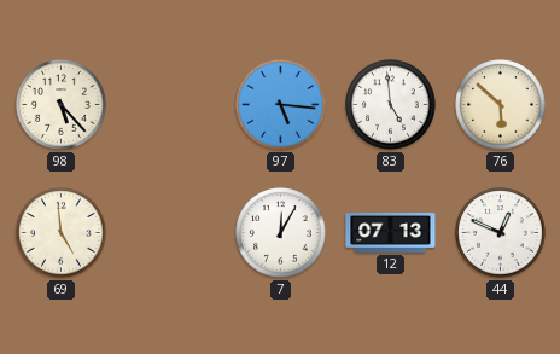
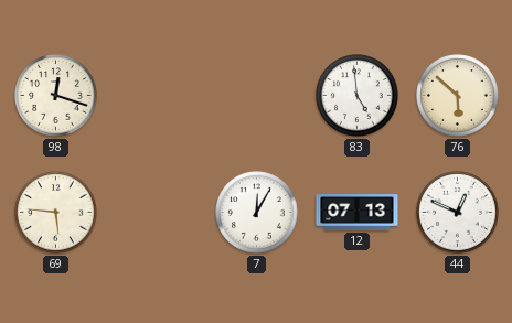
98: 5:23 -> 12:18 (56, 96)
97: 5:16 -> none (281, 105)
69: 4:59 -> 5:46 (56, 213)
